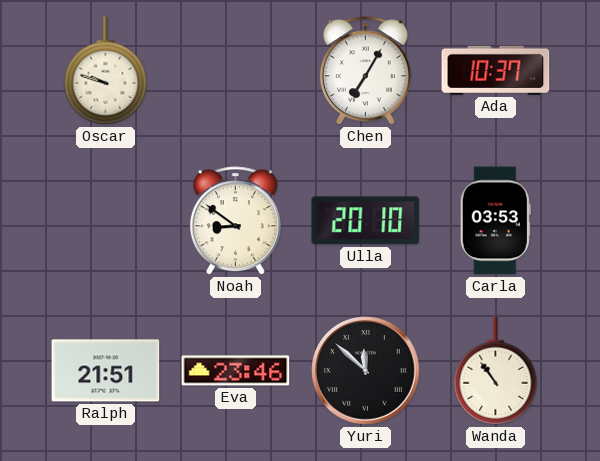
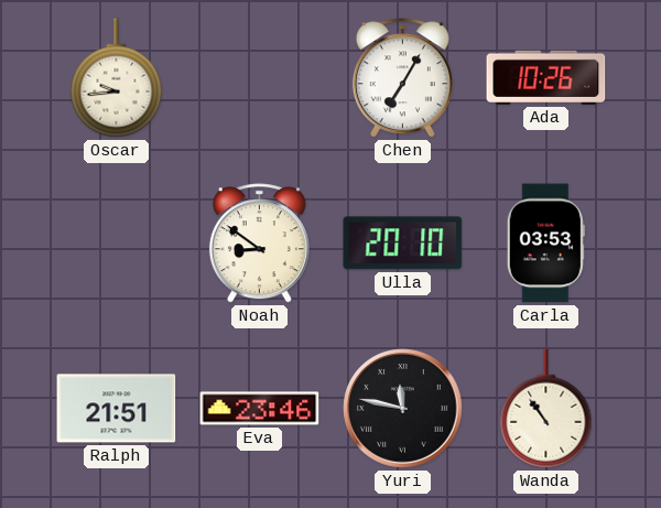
Oscar: 9:48 -> 9:44 (117, 78)
Ada: 10:37 -> 10:26 (546, 77)
Yuri: 11:52 -> 11:47 (403, 409)
